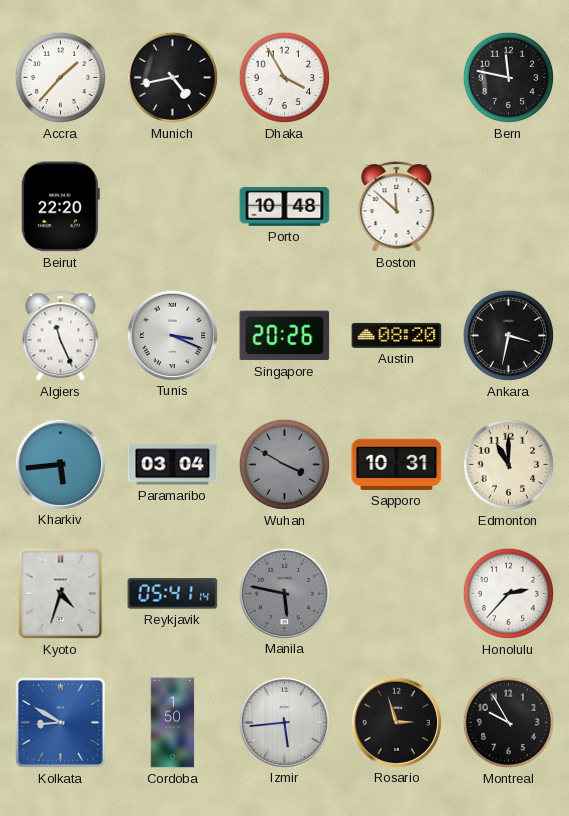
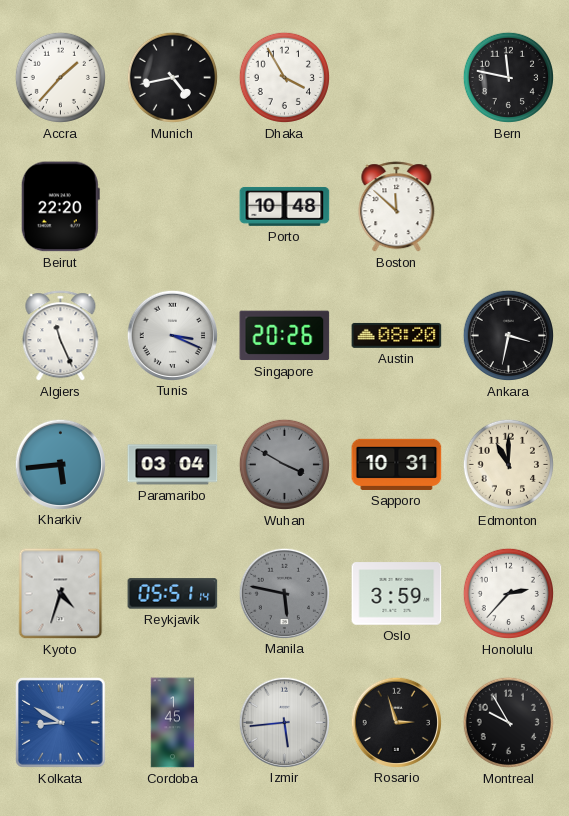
Reykjavik: 05:41 -> 05:51 (173, 594)
Oslo: none -> 3:59 (397, 594)
Cordoba: 1:50 -> 1:45 (173, 723)
